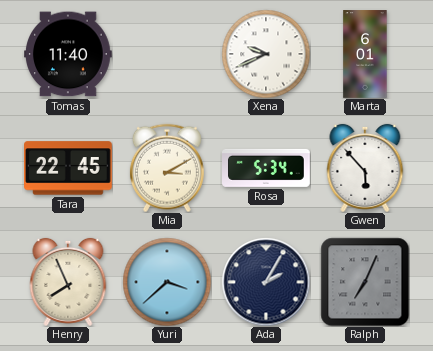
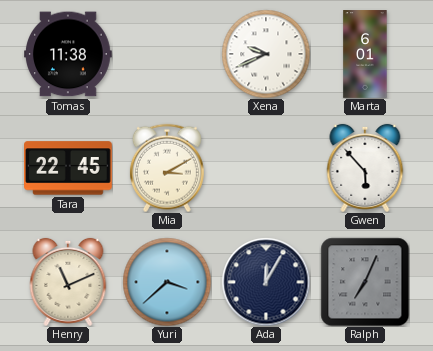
Tomas: 11:40 -> 11:38 (69, 54)
Rosa: 5:34 -> none (267, 168)
Henry: 7:56 -> 11:11 (68, 282)
Ada: 2:05 -> 12:05 (266, 282)
